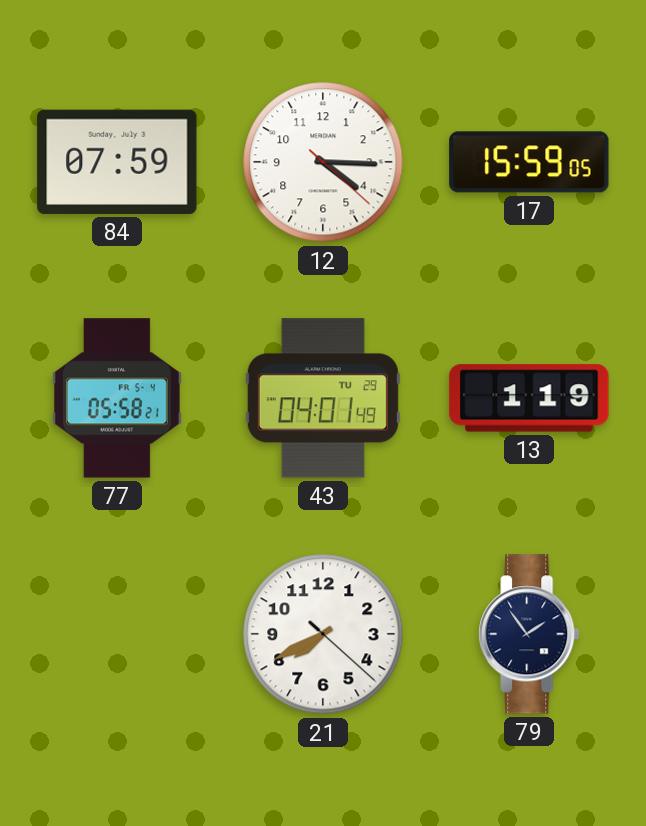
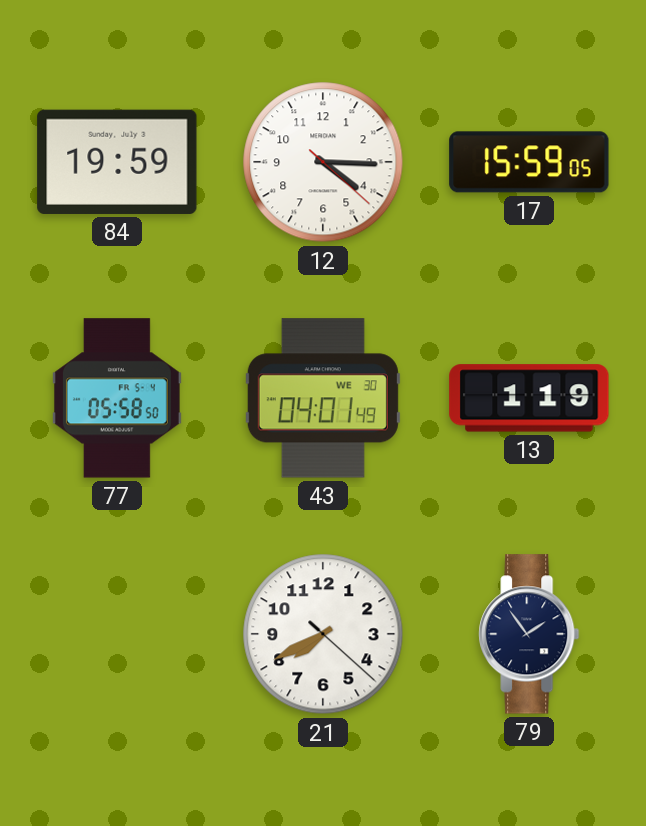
84: 07:59 -> 19:59 (117, 162)
77: 05:58:21 -> 05:58:50 (117, 398)
43 date: TU 29 -> WE 30 (323, 398)
